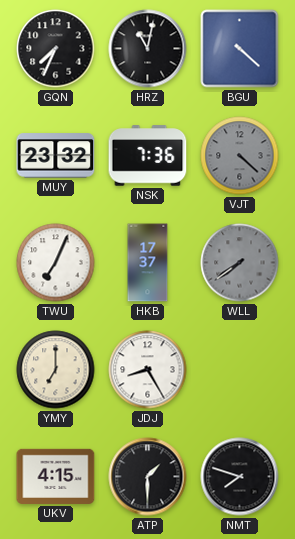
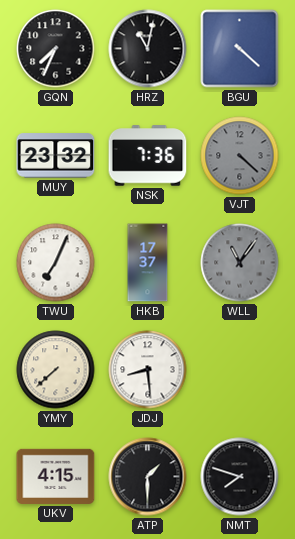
WLL: 7:39 -> 11:06 (240, 263)
YMY: 7:00 -> 7:38 (56, 370)
JDJ: 8:25 -> 8:29 (148, 370)
